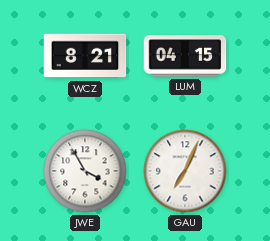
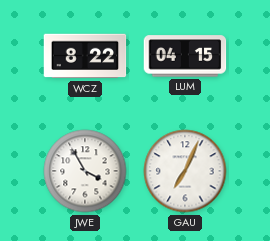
WCZ: 8:21 -> 8:22 (85, 56)
